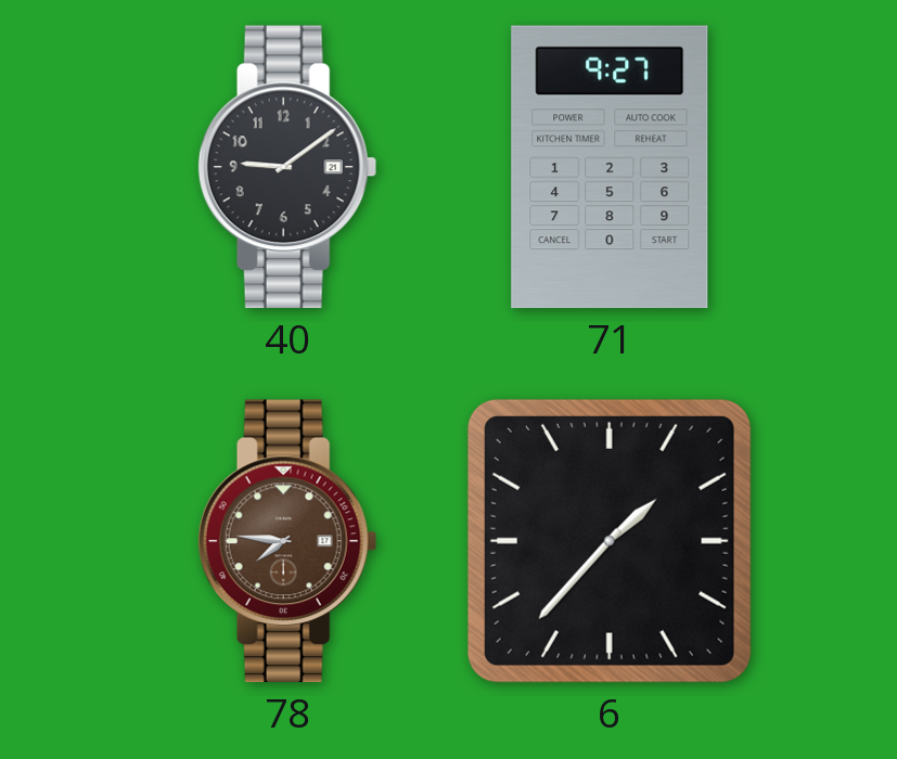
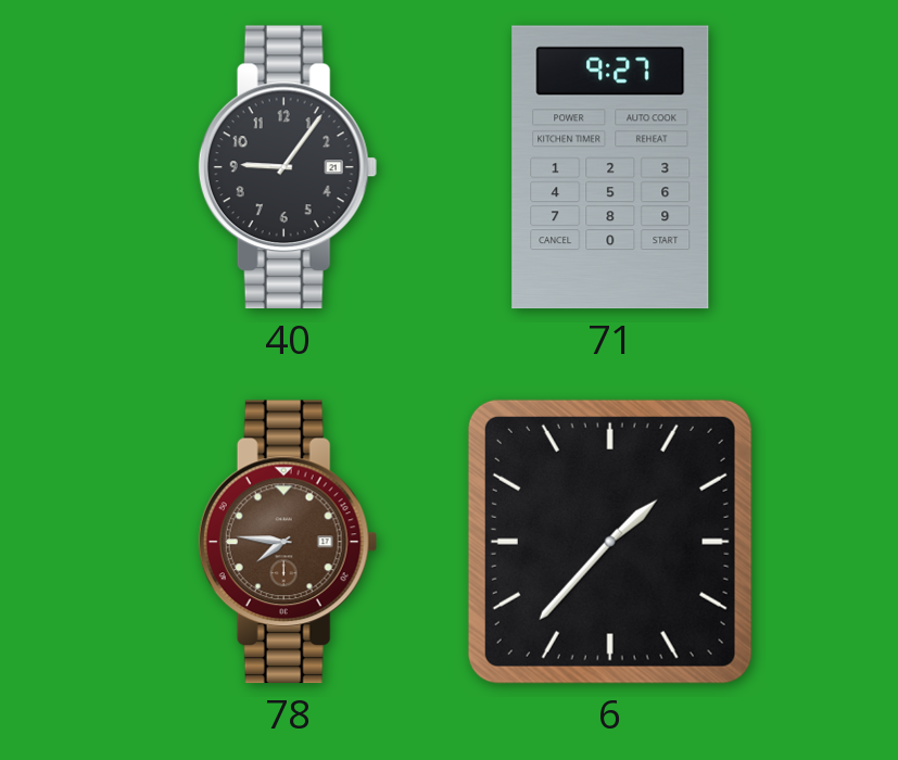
40: 9:09 -> 9:06 (288, 167)
